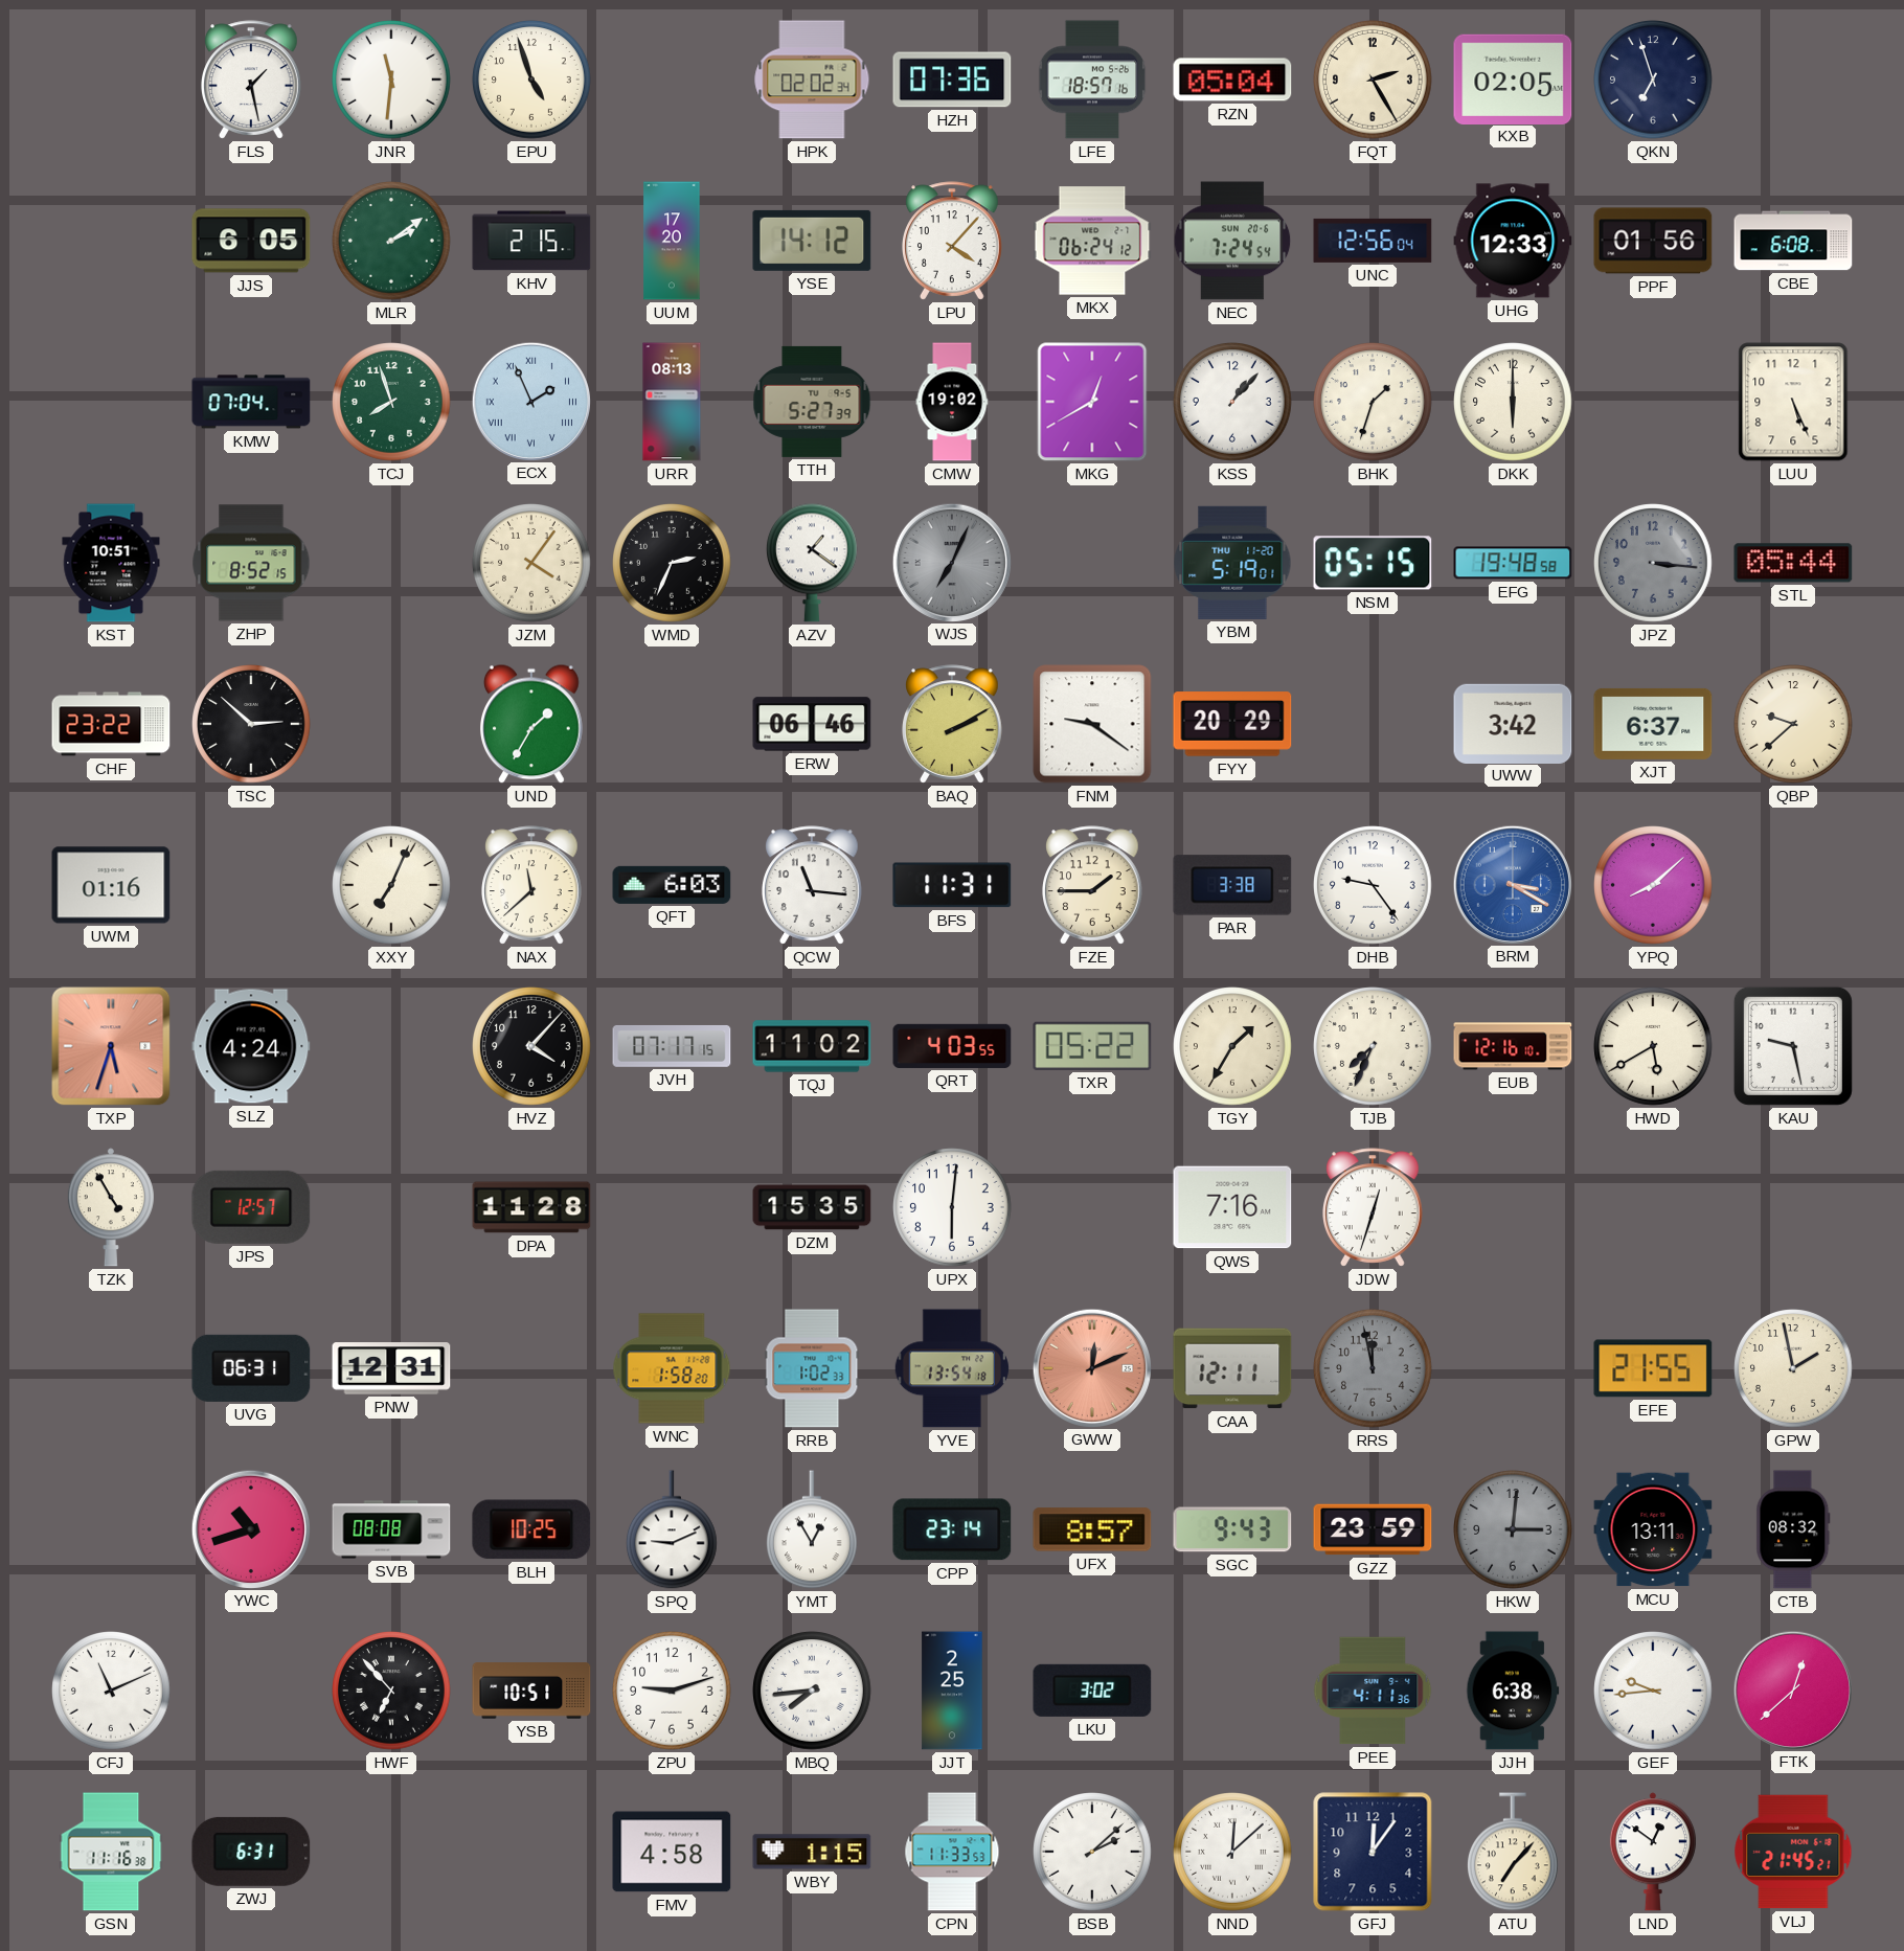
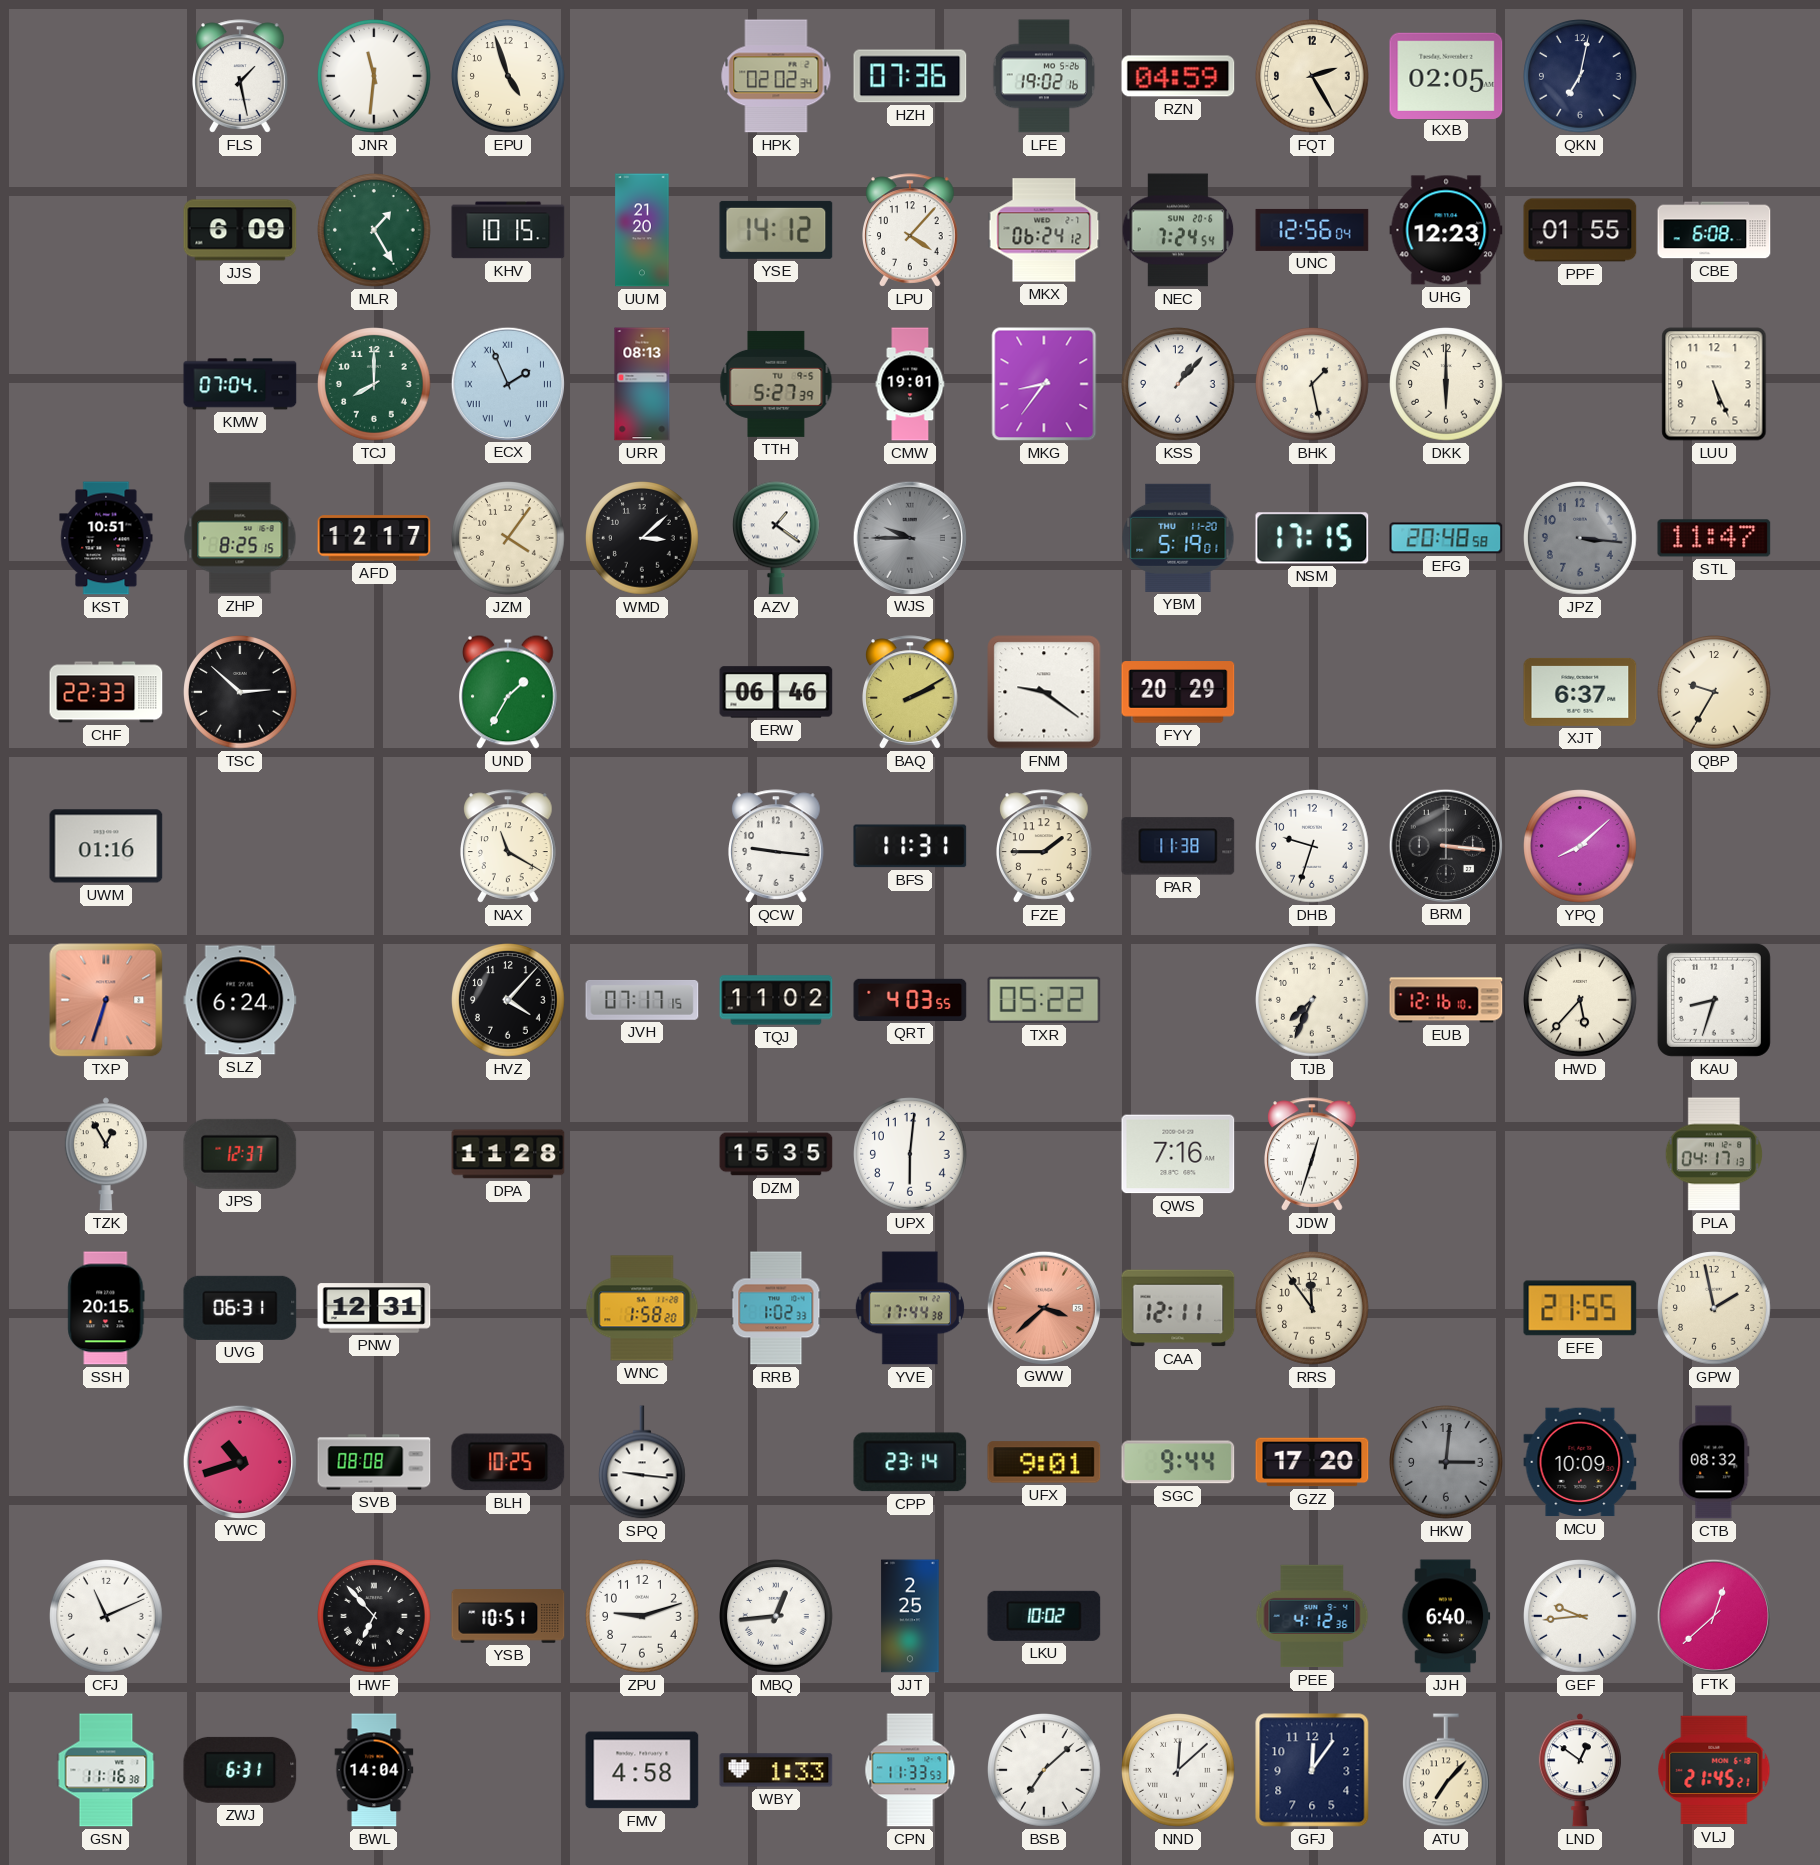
LFE: 18:57 -> 19:02 (1044, 76)
RZN: 05:04 -> 04:59 (1178, 76)
QKN: 6:57 -> 7:02 (1580, 76)
JJS: 6:05 -> 6:09 (240, 230)
MLR: 2:09 -> 1:25 (374, 230)
KHV: 2:15 -> 10:15 (508, 230)
UUM: 17:20 -> 21:20 (642, 230)
UHG: 12:33 -> 12:23 (1446, 230)
PPF: 01:56 -> 01:55 (1580, 230)
TCJ: 7:57 -> 8:00 (374, 384)
CMW: 19:02 -> 19:01 (910, 384)
MKG: 12:40 -> 8:36 (1044, 384)
BHK: 1:33 -> 1:28 (1312, 384)
ZHP: 8:52 -> 8:25 (240, 538)
AFD: none -> 12:17 (374, 538)
WMD: 2:34 -> 3:08 (642, 538)
WJS: 7:04 -> 9:45 (909, 537)
NSM: 05:15 -> 17:15 (1312, 538)
EFG: 19:48 -> 20:48 (1446, 538)
STL: 05:44 -> 11:47 (1714, 538)
CHF: 23:22 -> 22:33 (106, 692)
UWW: 3:42 -> none (1513, 723)
QBP: 9:38 -> 9:35 (1714, 692)
XXY: 7:04 -> none (391, 885)
NAX: 11:38 -> 11:20 (509, 846)
QFT: 6:03 -> none (672, 885)
QCW: 11:16 -> 9:16 (777, 846)
PAR: 3:38 -> 11:38 (1178, 846)
DHB: 9:24 -> 9:33 (1312, 846)
BRM: 3:20 -> 3:16 (1445, 845)
BRM dial: blue -> black (1445, 845)
TXP: 5:33 -> 6:33 (106, 1000)
SLZ: 4:24 -> 6:24 (240, 1000)
TGY: 1:35 -> none (1232, 1046)
HWD: 5:40 -> 5:37 (1580, 1000)
KAU: 9:28 -> 8:33 (1714, 1000)
TZK: 4:55 -> 12:55 (106, 1154)
JPS: 12:57 -> 12:37 (240, 1154)
PLA: none -> 04:17 (1713, 1154)
SSH: none -> 20:15 (106, 1308)
YVE: 13:54 -> 17:44 (910, 1308)
GWW: 12:11 -> 3:38 (1043, 1307)
RRS: 11:58 -> 11:54 (1312, 1308)
RRS dial: grey -> cream (1312, 1308)
SPQ: 9:11 -> 9:16 (643, 1462)
YMT: 12:55 -> none (813, 1529)
UFX: 8:57 -> 9:01 (1044, 1462)
SGC: 9:43 -> 9:44 (1178, 1462)
GZZ: 23:59 -> 17:20 (1312, 1462)
MCU: 13:11 -> 10:09 (1580, 1462)
MBQ: 7:44 -> 12:44 (776, 1616)
LKU: 3:02 -> 10:02 (1044, 1616)
PEE: 4:11 -> 4:12 (1312, 1616)
JJH: 6:38 -> 6:40 (1446, 1616)
BWL: none -> 14:04 (374, 1770)
WBY: 1:15 -> 1:33 (776, 1770)
BSB: 2:08 -> 7:08 (1044, 1770)
